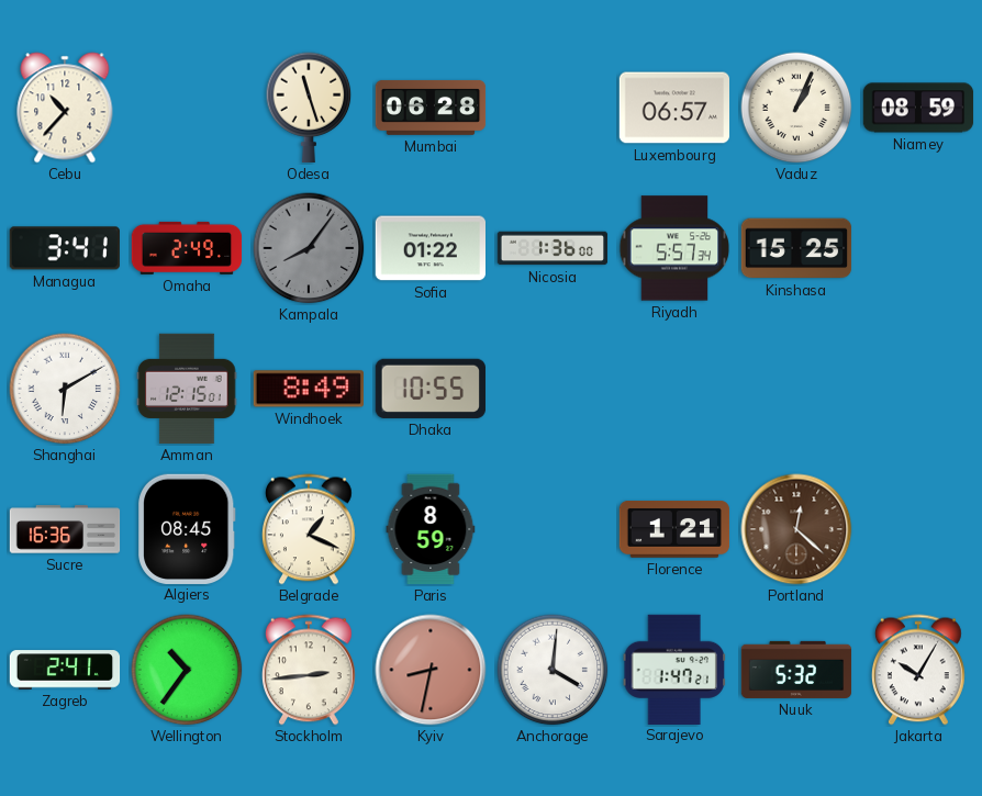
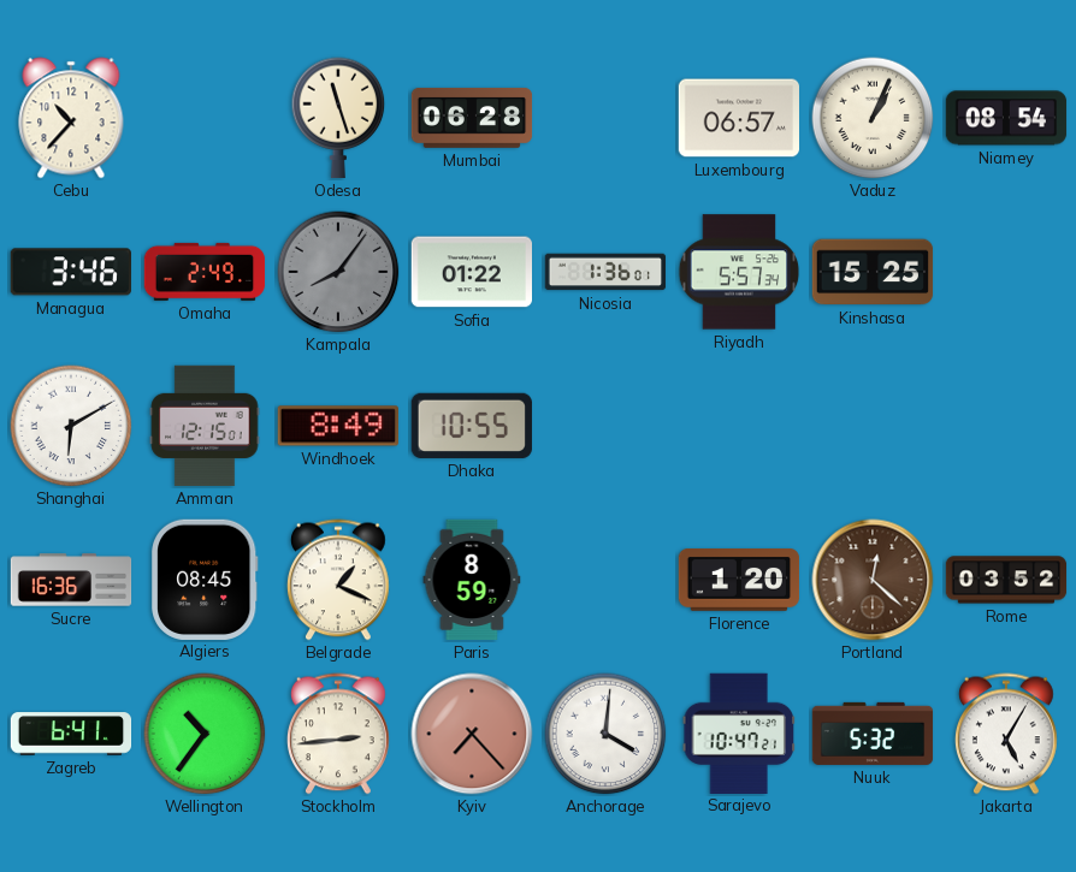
Niamey: 08:59 -> 08:54 (1006, 118)
Managua: 3:41 -> 3:46 (71, 272)
Nicosia: 1:36:00 -> 1:36:01 (605, 272)
Florence: 1:21 -> 1:20 (739, 581)
Rome: none -> 03:52 (1006, 580)
Zagreb: 2:41 -> 6:41 (71, 734)
Kyiv: 8:32 -> 7:23 (472, 734)
Sarajevo: 1:47 -> 10:47 (738, 732)
Jakarta: 10:05 -> 5:05 (1007, 734)
